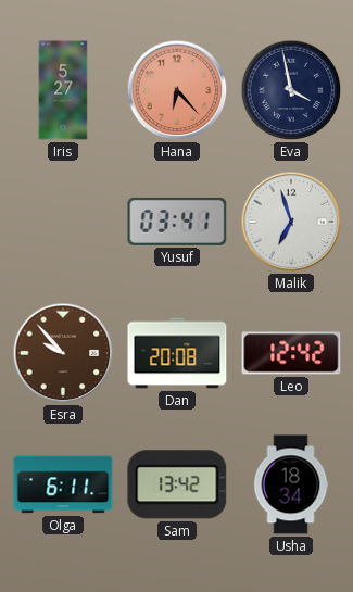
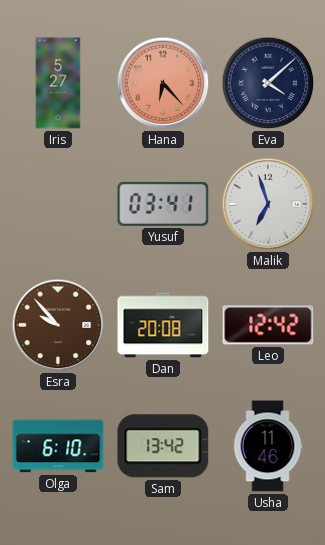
Eva: 3:58 -> 4:08 (268, 83)
Olga: 6:11 -> 6:10 (58, 446)
Usha: 18:34 -> 11:46 (268, 446)
